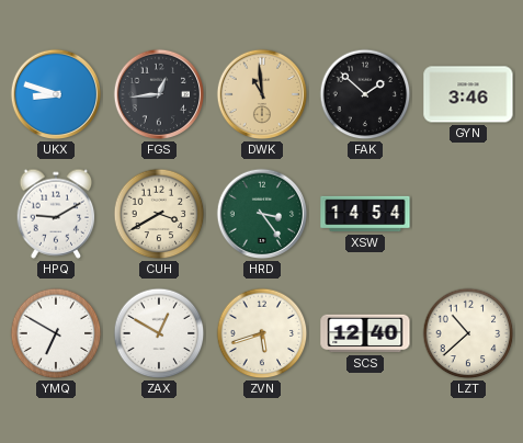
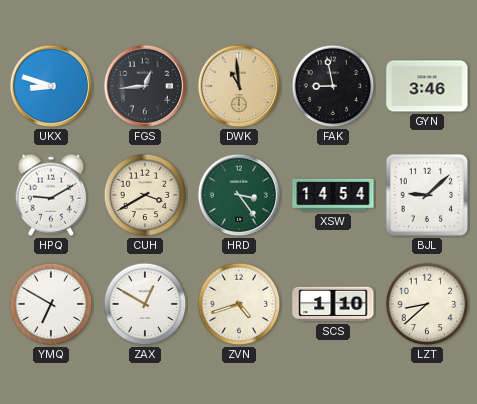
FAK: 1:52 -> 8:58 (333, 86)
BJL: none -> 9:08 (427, 195)
ZVN: 5:42 -> 4:42 (239, 304)
SCS: 12:40 -> 1:10 (333, 304)
LZT: 10:38 -> 8:38 (427, 304)
